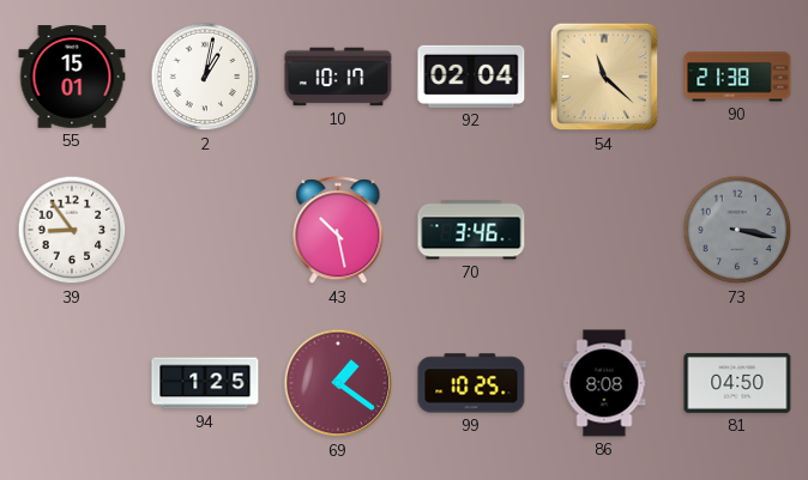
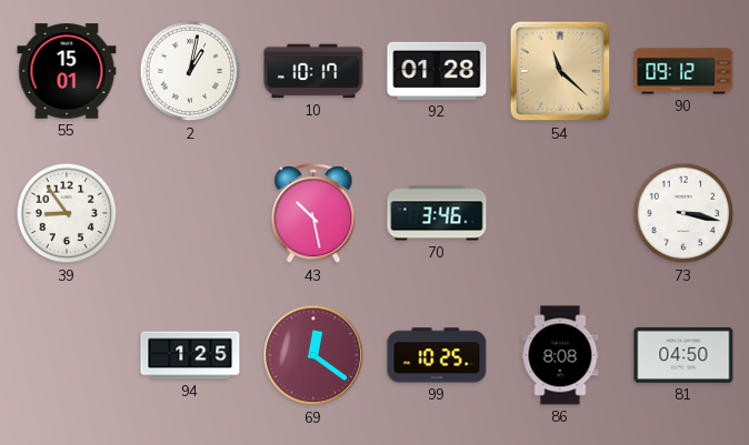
92: 02:04 -> 01:28 (437, 71)
90: 21:38 -> 09:12 (683, 71)
73 dial: grey -> white (683, 213)
69: 1:21 -> 12:21 (313, 355)
